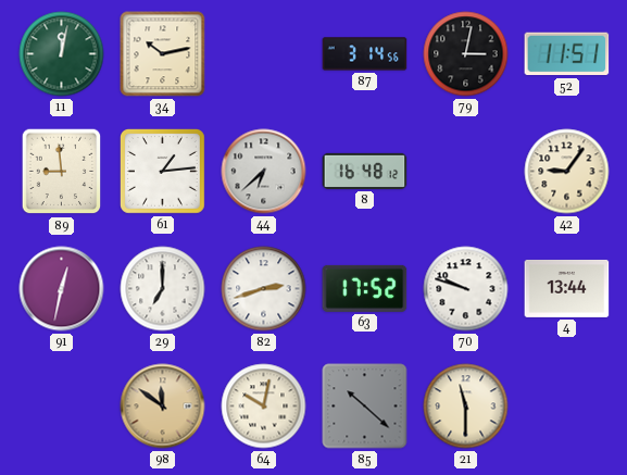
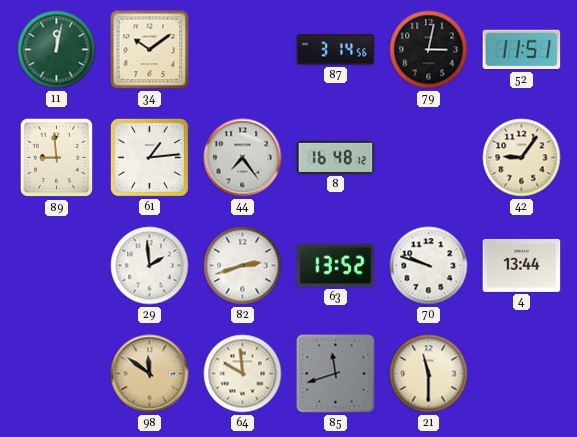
34: 10:13 -> 10:09 (150, 50)
44: 6:38 -> 7:24 (243, 158)
91: 12:32 -> none (62, 289)
29: 7:00 -> 1:59 (150, 266)
63: 17:52 -> 13:52 (336, 265)
64: 10:02 -> 9:59 (243, 374)
85: 10:22 -> 11:42 (336, 374)
